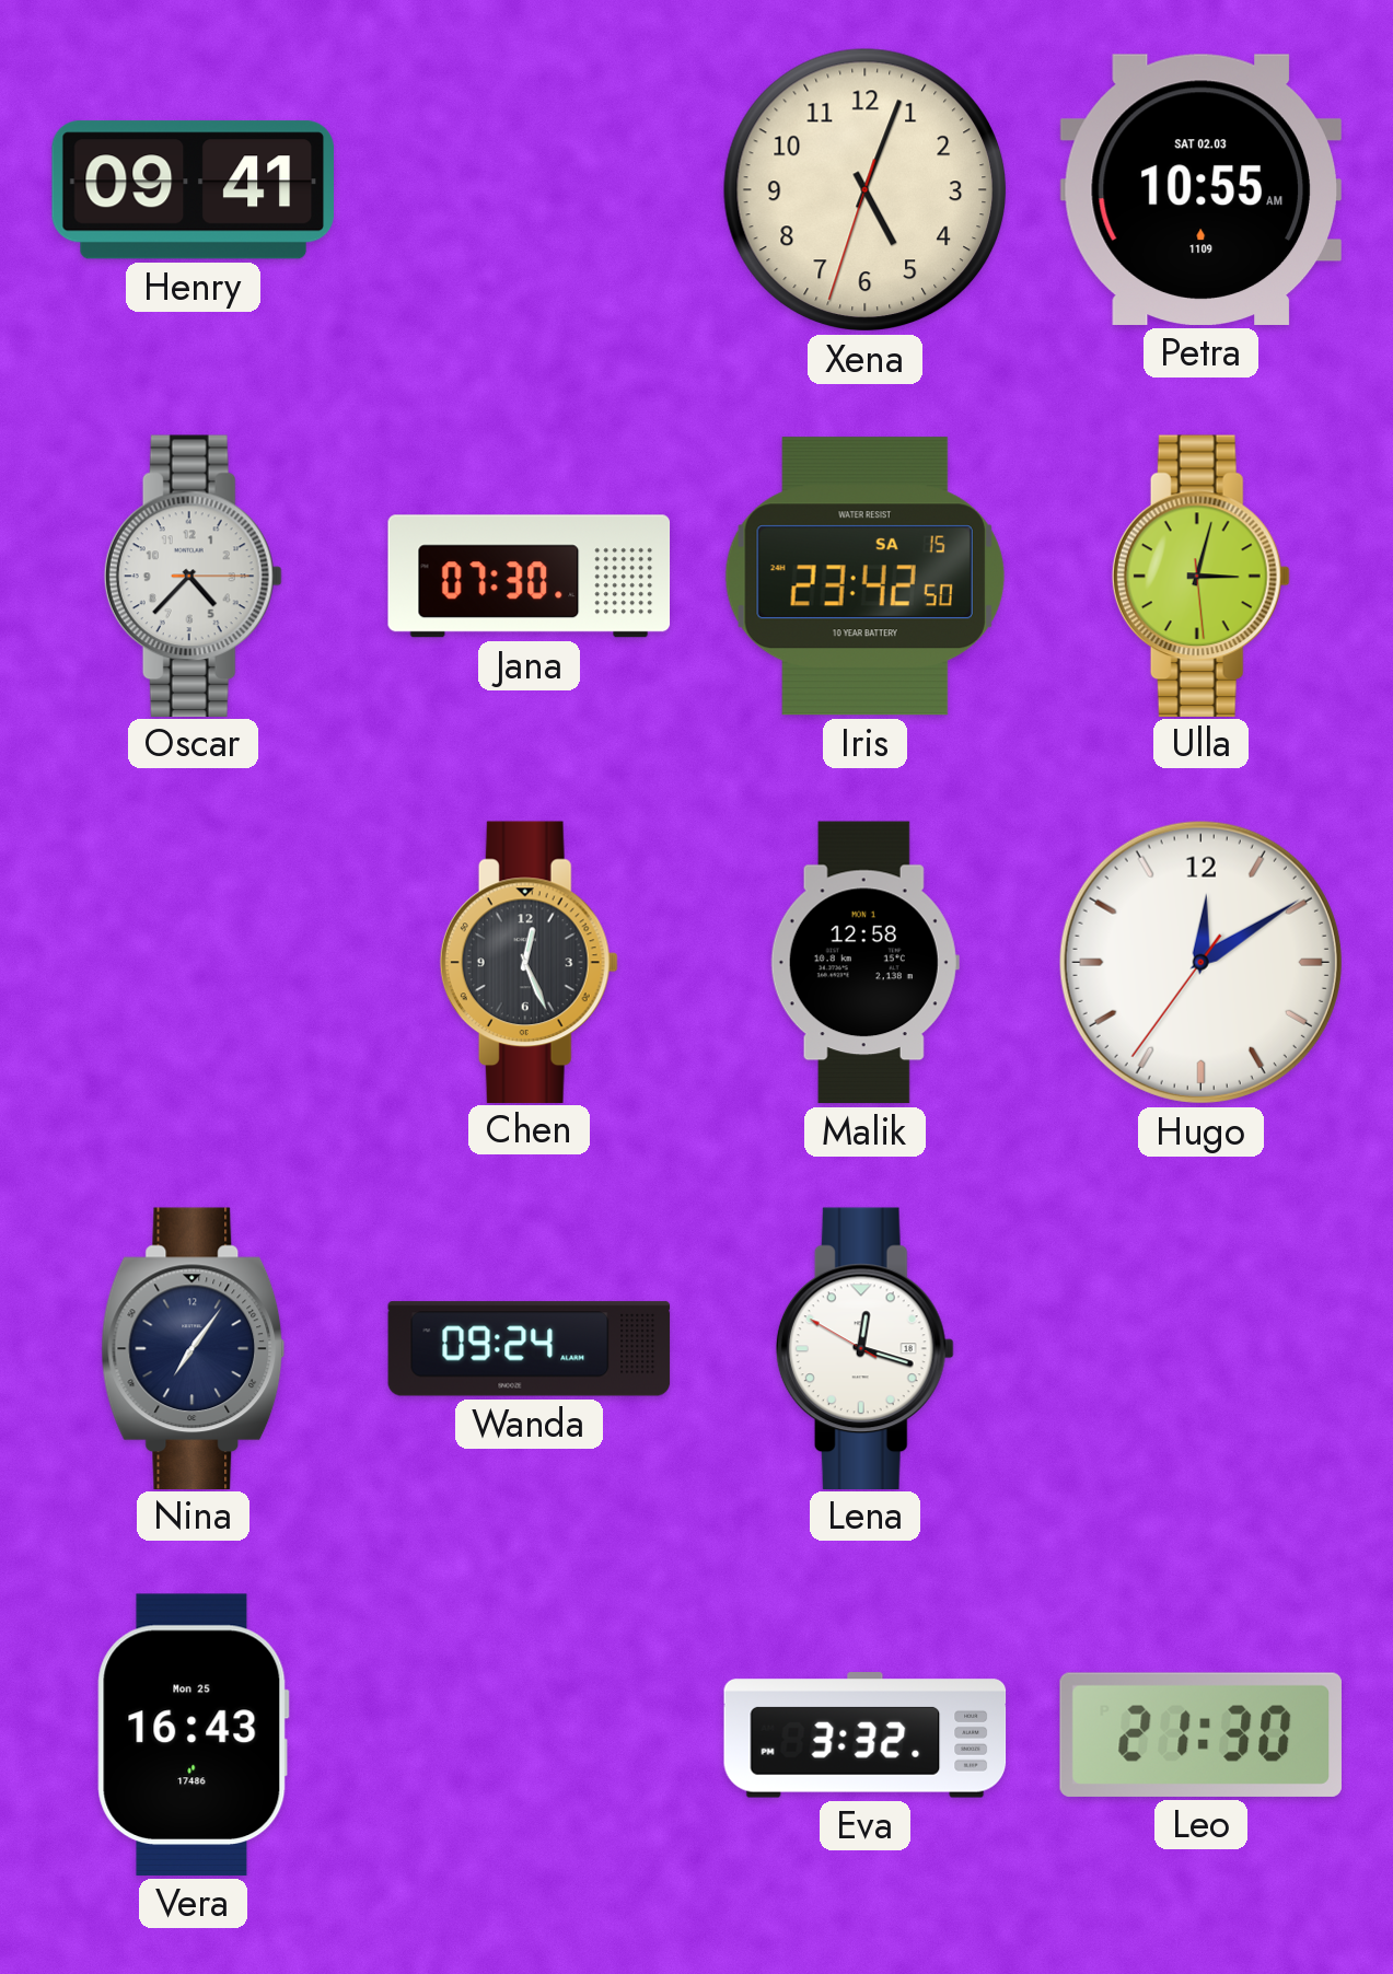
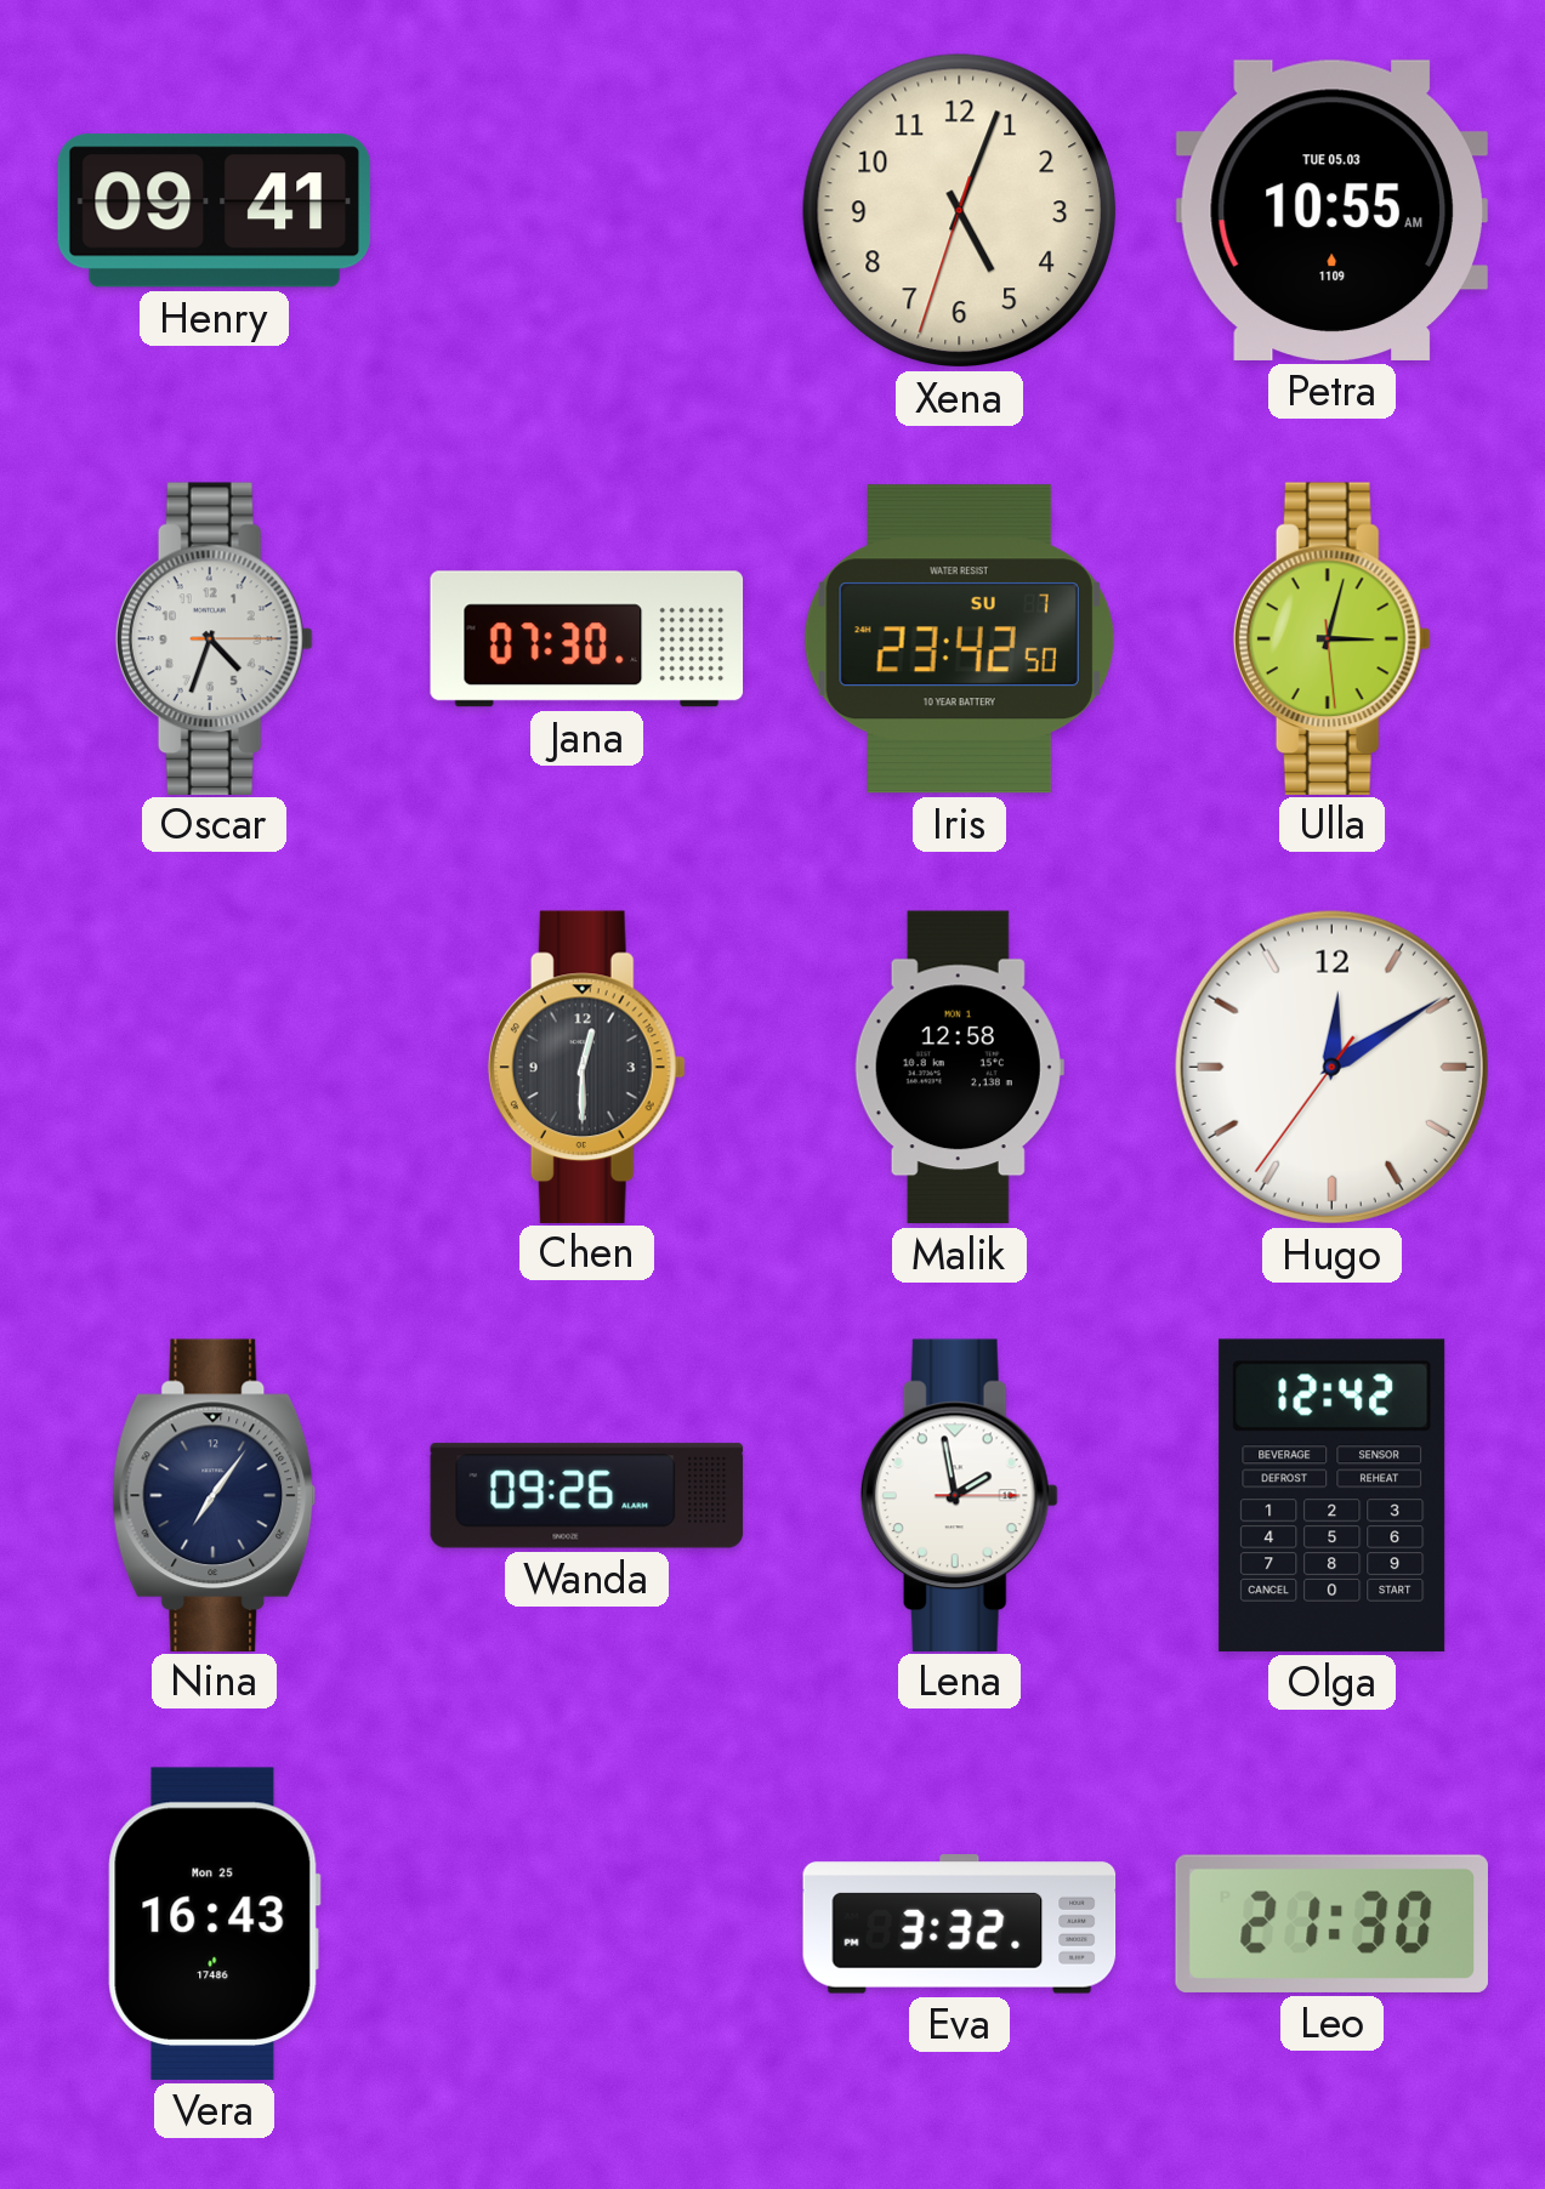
Petra date: SAT 02.03 -> TUE 05.03 (1331, 210)
Oscar: 4:37 -> 4:33 (214, 638)
Iris date: SA 15 -> SU 7 (959, 639)
Chen: 12:26 -> 12:30 (586, 1067)
Wanda: 09:24 -> 09:26 (587, 1496)
Lena: 12:17 -> 1:58 (959, 1495)
Olga: none -> 12:42 (1333, 1495)
